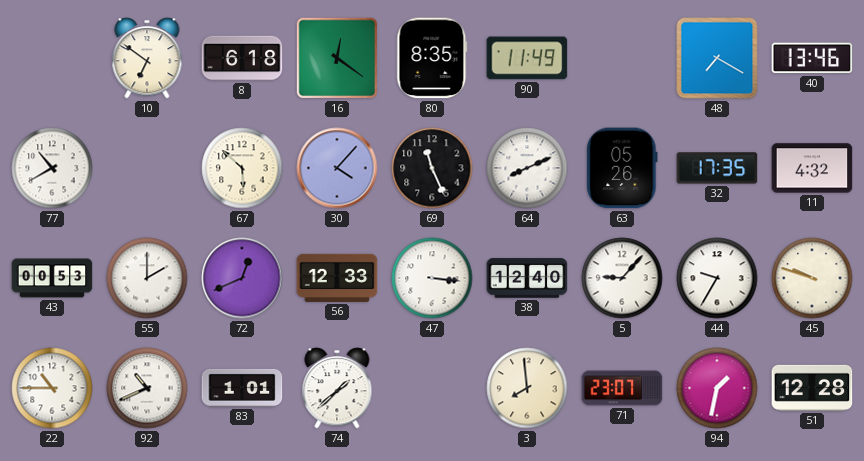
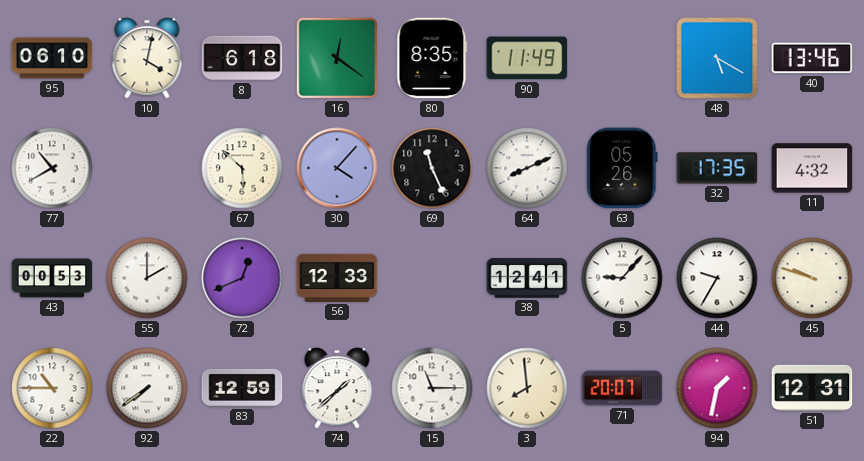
95: none -> 06:10 (52, 58)
10: 6:51 -> 4:02 (147, 58)
48: 7:20 -> 5:20 (717, 58)
47: 3:16 -> none (432, 278)
38: 12:40 -> 12:41 (527, 278)
92: 10:41 -> 7:39 (147, 388)
83: 1:01 -> 12:59 (242, 388)
15: none -> 11:15 (432, 388)
71: 23:07 -> 20:07 (622, 388)
51: 12:28 -> 12:31 (812, 388)
